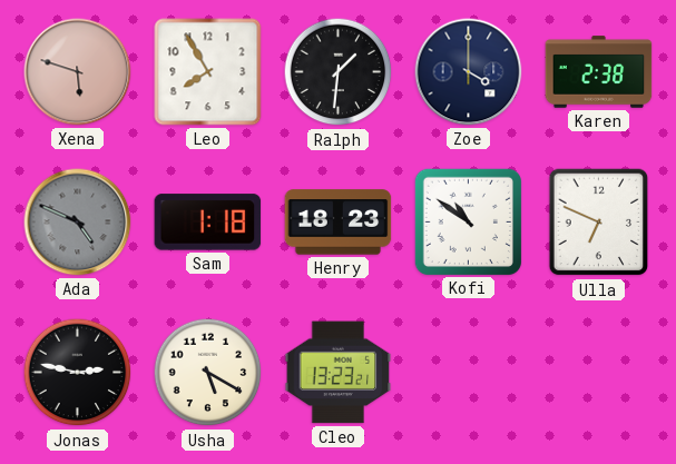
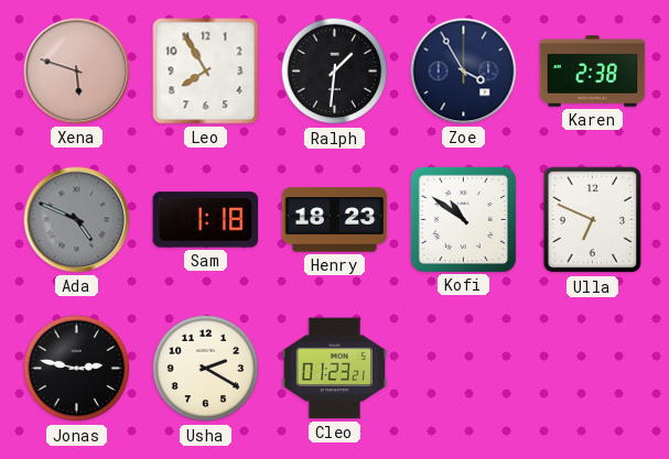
Zoe: 4:00 -> 3:55 (464, 72)
Usha: 5:20 -> 2:20 (206, 369)
Cleo: 13:23 -> 01:23 (335, 369)
